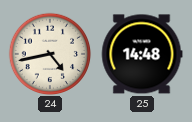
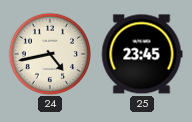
25: 14:48 -> 23:45 (142, 54)
